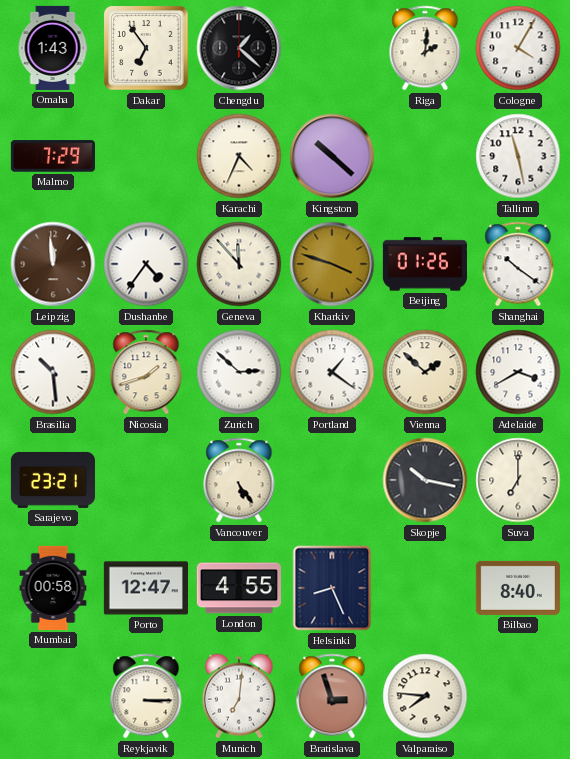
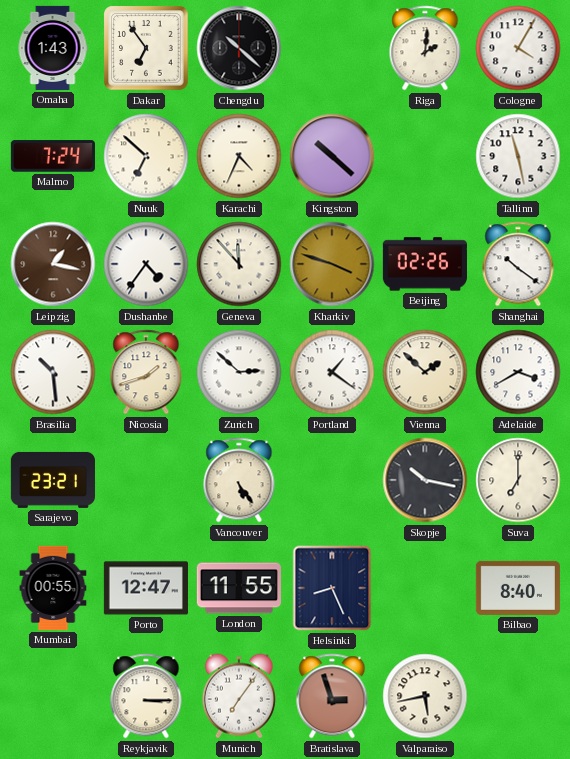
Chengdu: 1:22 -> 10:22 (239, 48)
Malmo: 7:29 -> 7:24 (53, 156)
Nuuk: none -> 6:52 (146, 156)
Leipzig: 11:59 -> 1:17 (53, 264)
Beijing: 01:26 -> 02:26 (425, 264)
Mumbai: 00:58 -> 00:55 (53, 588)
London: 4:55 -> 11:55 (239, 588)
Munich: 7:01 -> 7:06 (239, 696)
Valparaiso: 7:46 -> 5:43 (425, 696)
